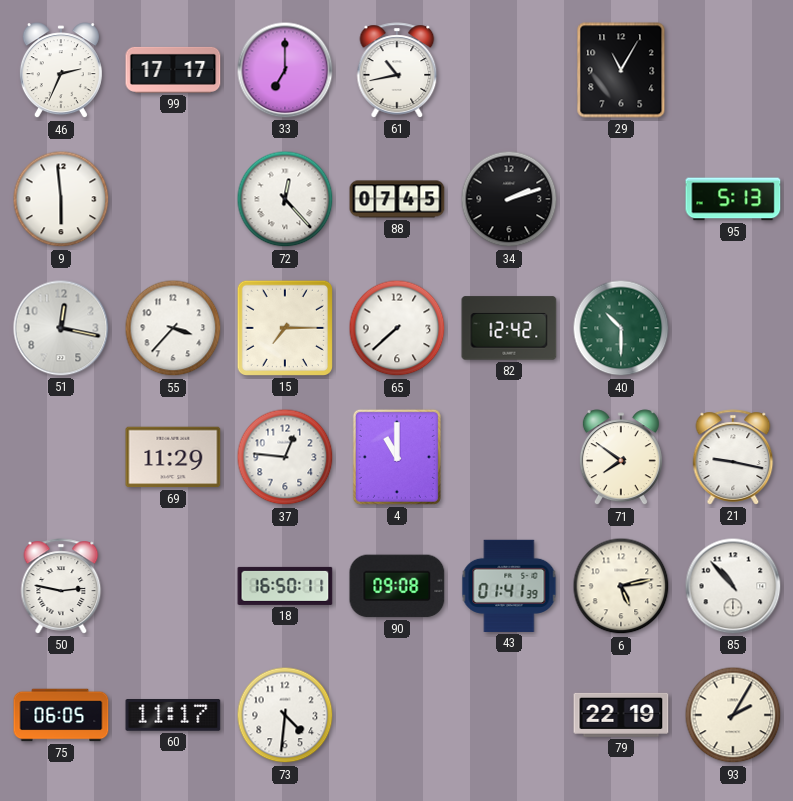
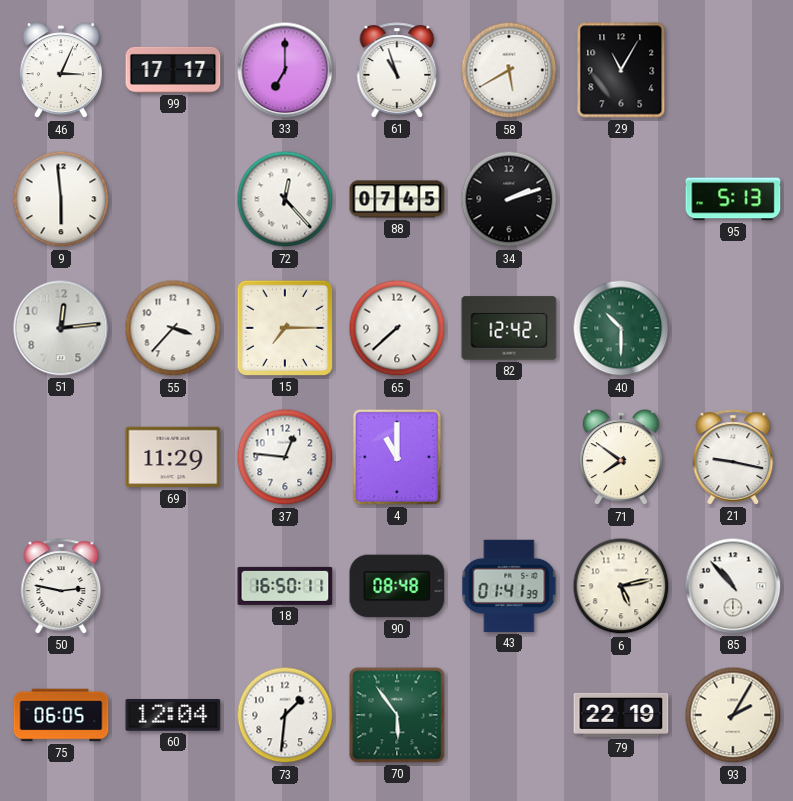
46: 2:34 -> 3:04 (61, 71)
61: 10:43 -> 10:57 (397, 70)
58: none -> 5:40 (509, 70)
51: 12:17 -> 12:14 (61, 328)
90: 09:08 -> 08:48 (397, 586)
60: 11:17 -> 12:04 (173, 715)
73: 4:31 -> 1:31 (285, 715)
70: none -> 5:54 (397, 715)
